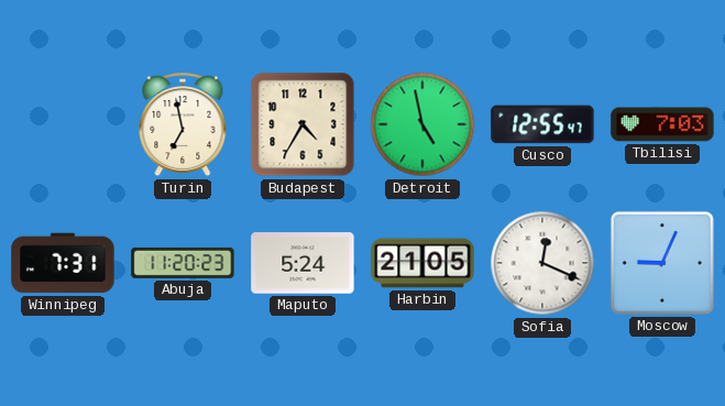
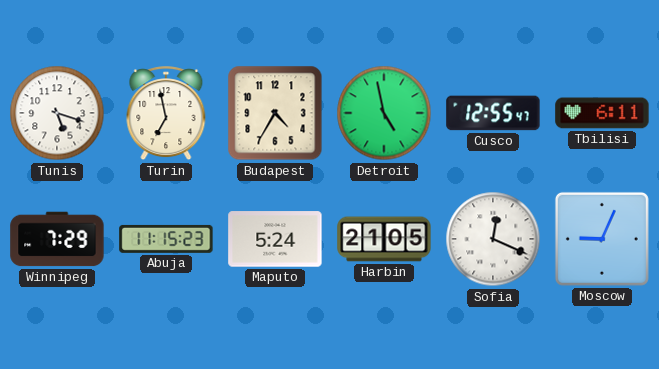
Tunis: none -> 5:18 (57, 113)
Tbilisi: 7:03 -> 6:11 (602, 113)
Winnipeg: 7:31 -> 7:29 (57, 239)
Abuja: 11:20 -> 11:15 (166, 239)
